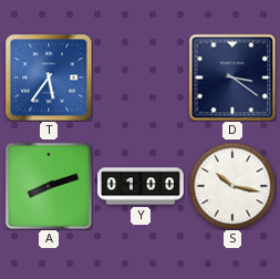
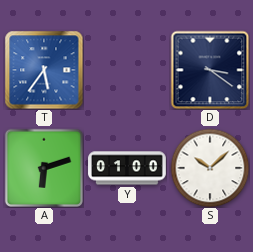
A: 8:12 -> 6:12 (43, 167)
S: 10:17 -> 10:08 (210, 168)
